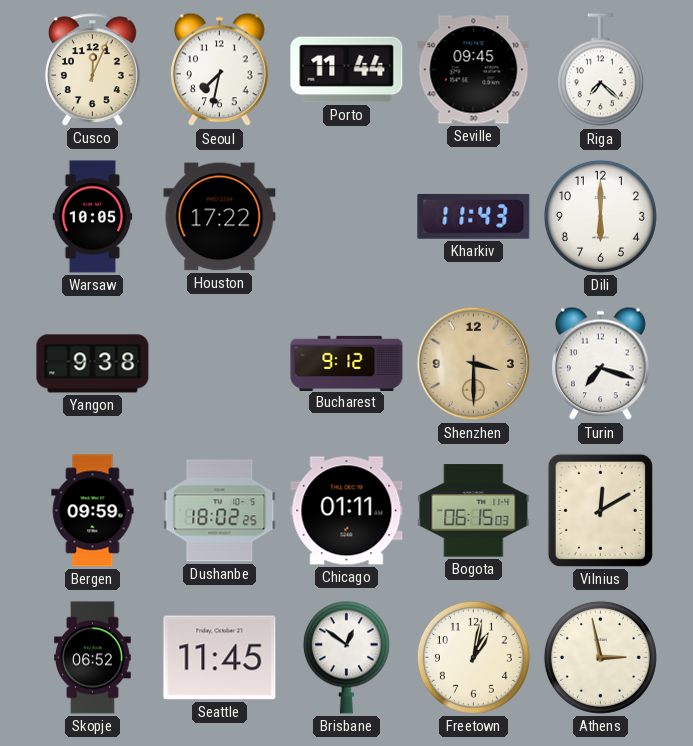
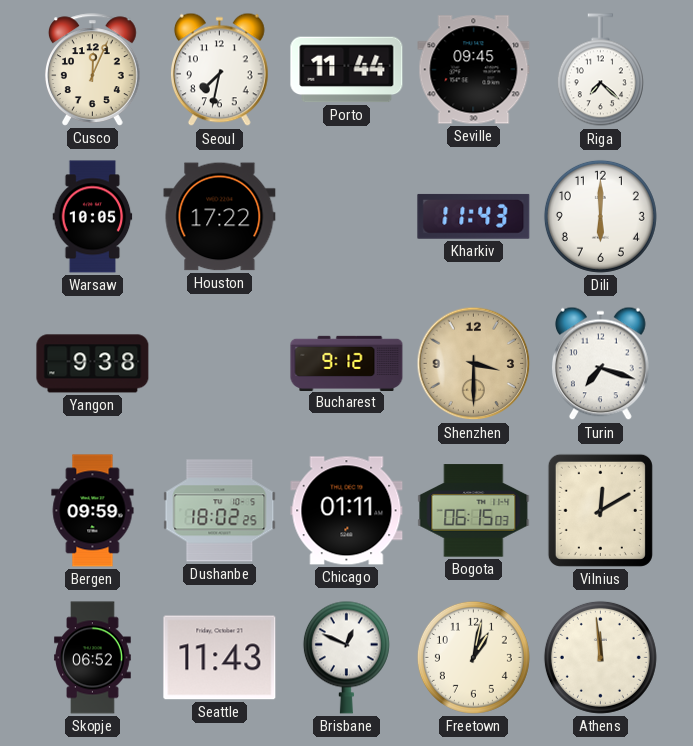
Seattle: 11:45 -> 11:43 (220, 658)
Brisbane: 12:51 -> 12:49 (346, 657)
Athens: 2:58 -> 11:59 (600, 657)
